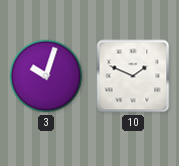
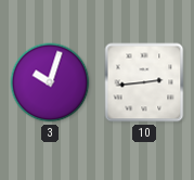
10: 1:49 -> 2:44 (144, 82)
